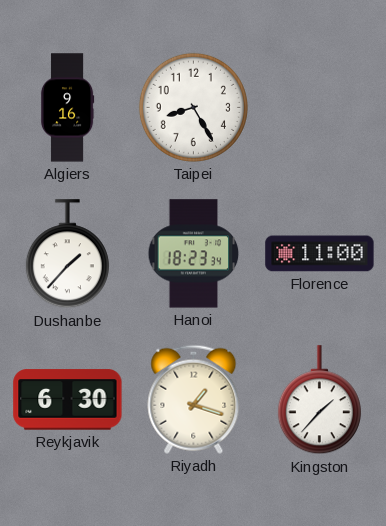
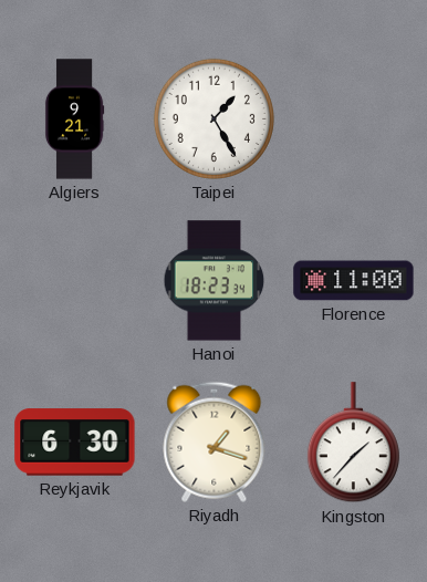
Algiers: 9:16 -> 9:21 (74, 119)
Taipei: 8:25 -> 1:25 (213, 118)
Dushanbe: 1:37 -> none (67, 254)
